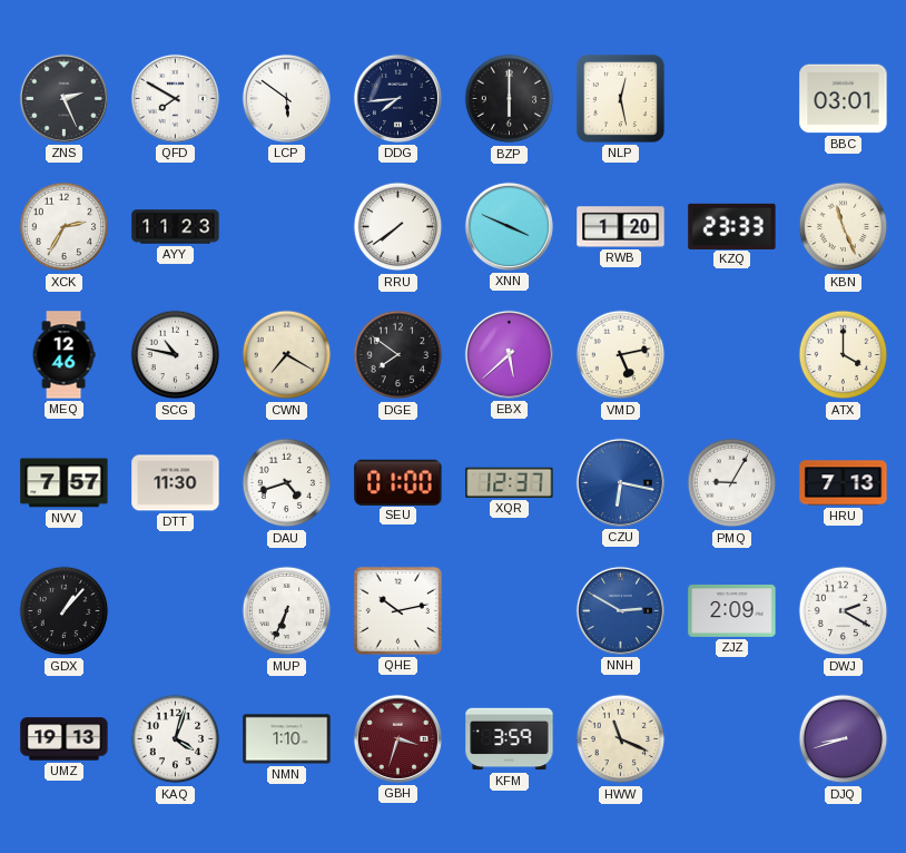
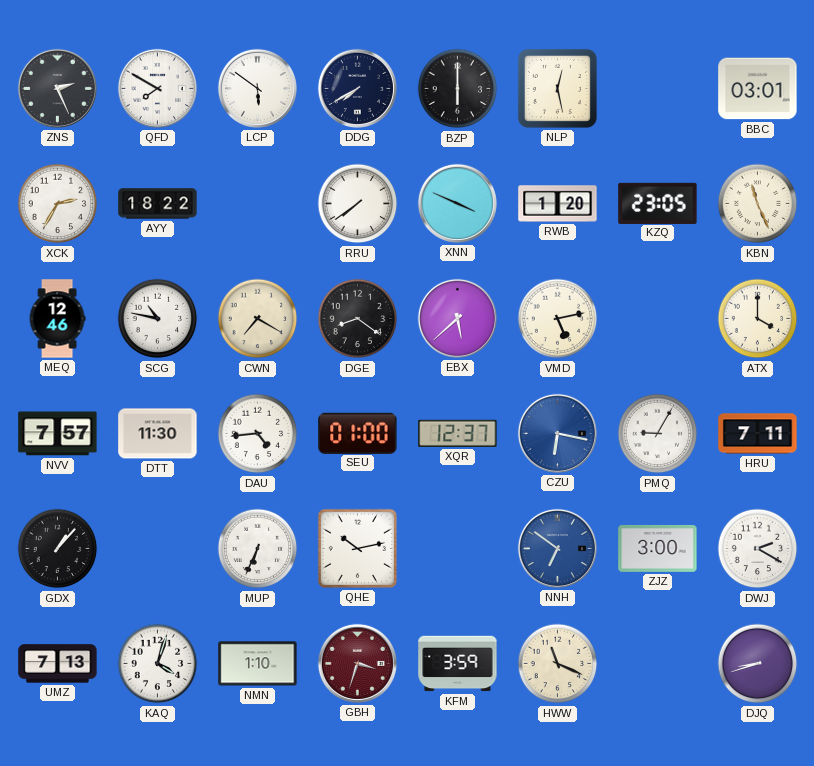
DDG: 7:44 -> 7:40 (357, 88)
AYY: 11:23 -> 18:22 (158, 204)
KZQ: 23:33 -> 23:05 (658, 203)
DGE: 7:51 -> 8:21 (358, 319)
DAU: 4:42 -> 4:44 (258, 434)
HRU: 7:13 -> 7:11 (758, 434)
NNH: 2:50 -> 6:51 (557, 548)
ZJZ: 2:09 -> 3:00 (658, 548)
UMZ: 19:13 -> 7:13 (58, 664)
